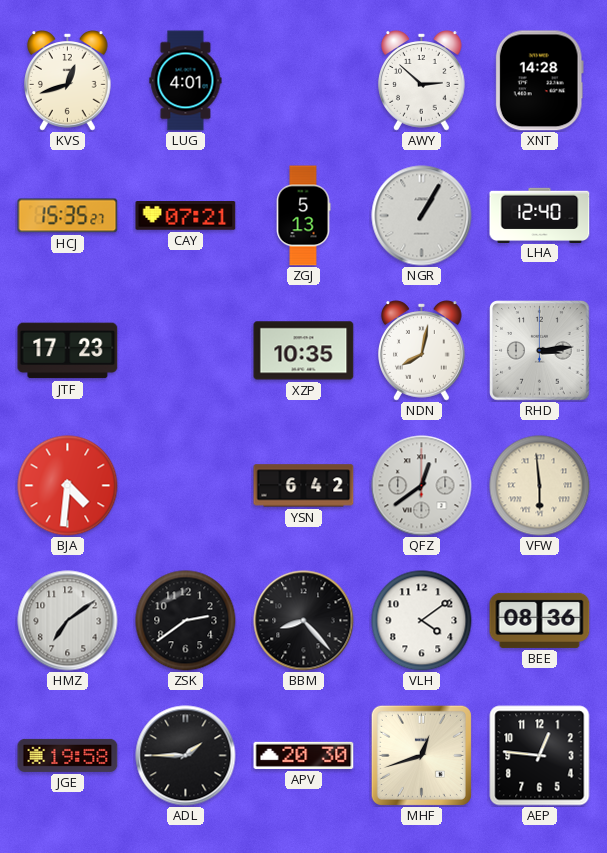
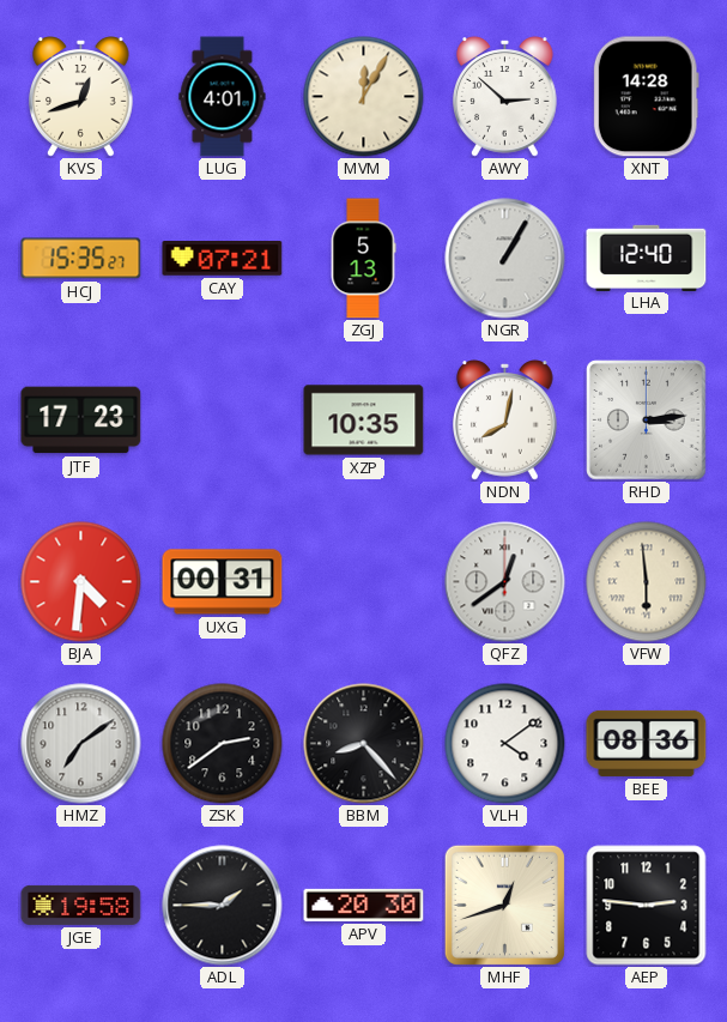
MVM: none -> 12:05 (364, 97)
UXG: none -> 00:31 (223, 582)
YSN: 6:42 -> none (304, 486)
AEP: 12:46 -> 2:46 (647, 906)
